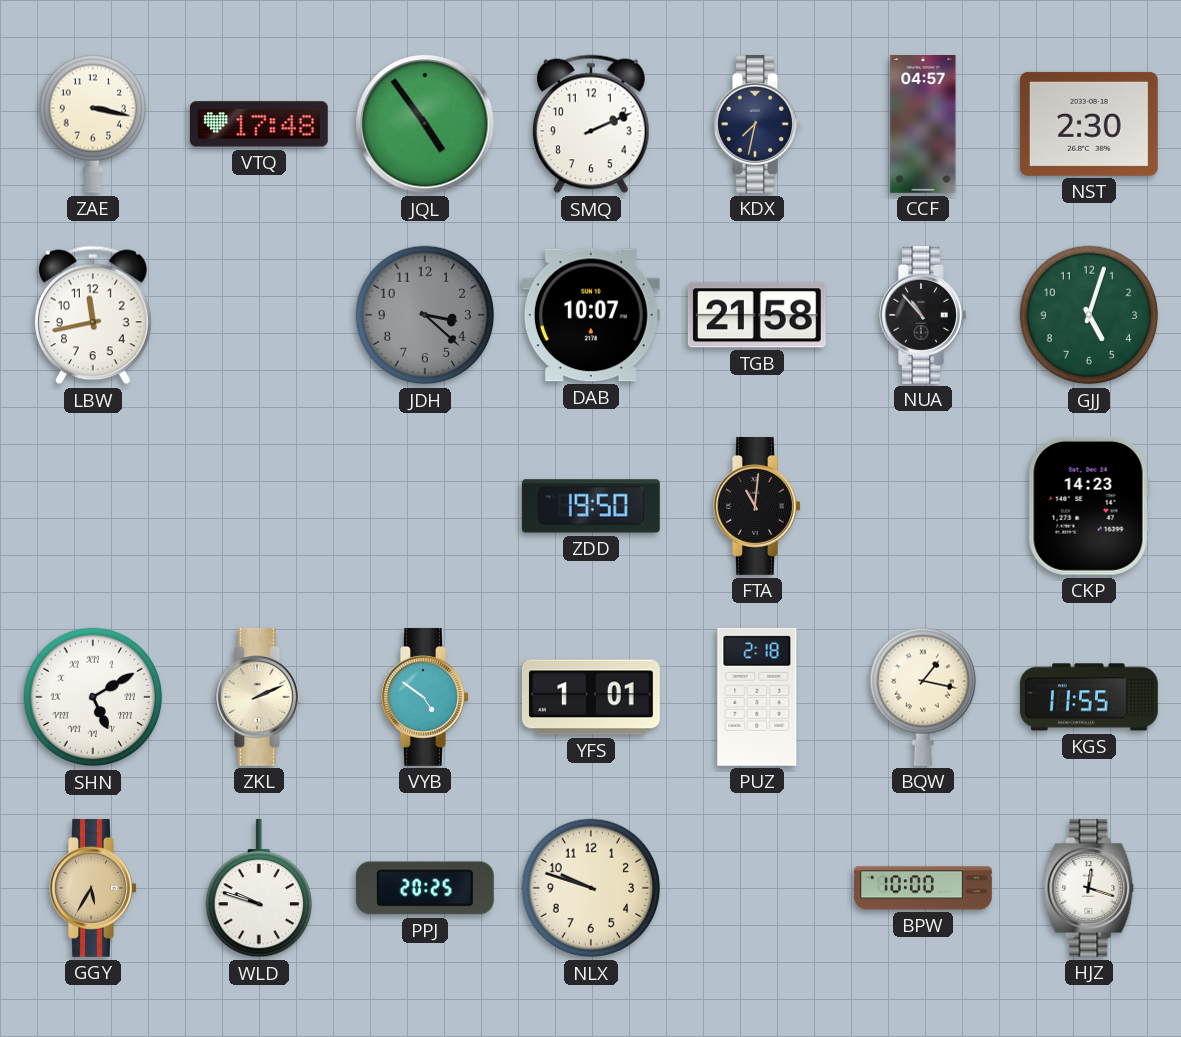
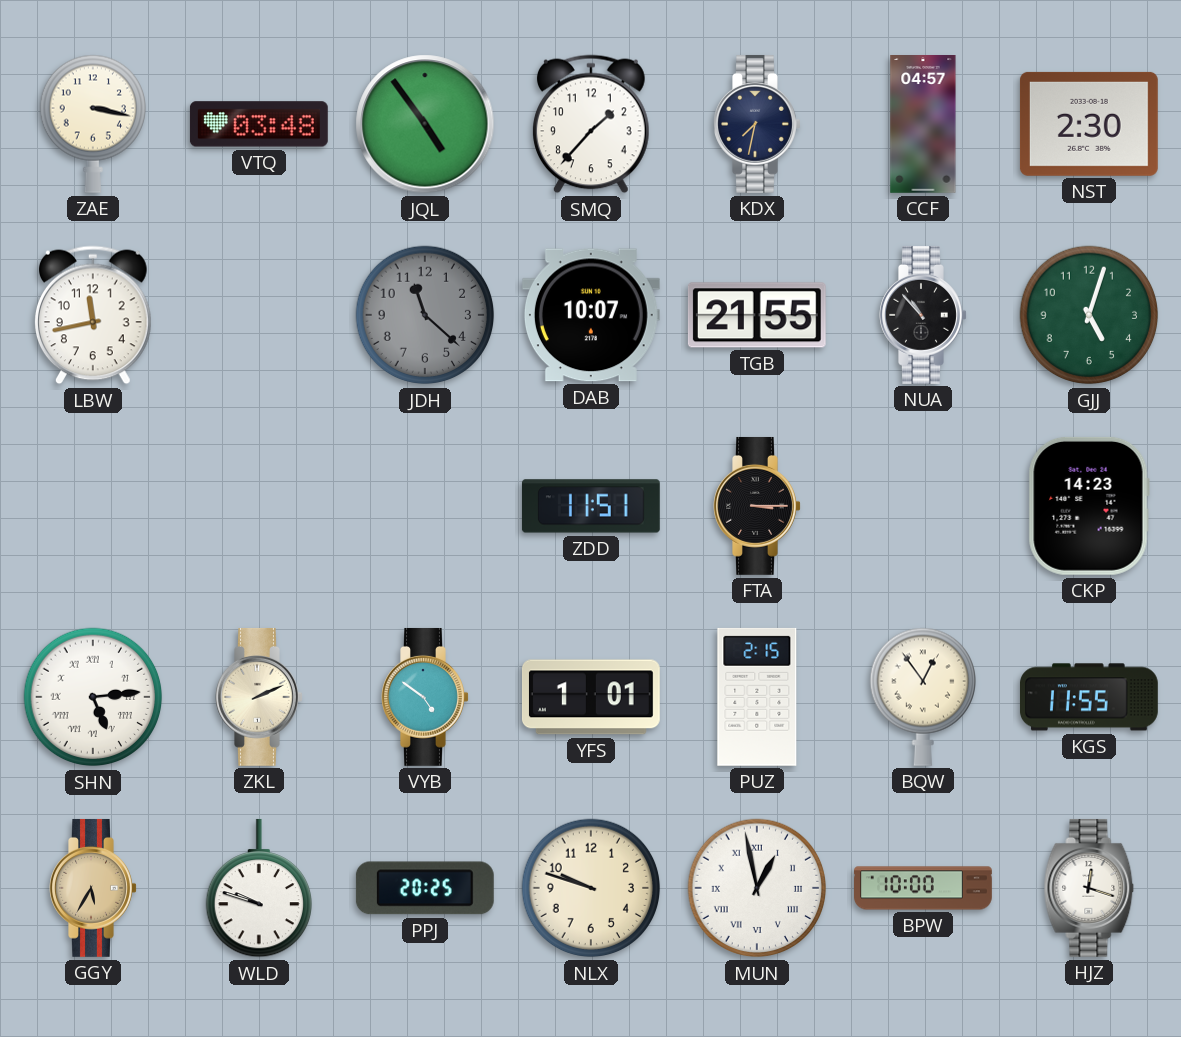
VTQ: 17:48 -> 03:48 (259, 124)
SMQ: 2:11 -> 1:37 (592, 124)
JDH: 3:22 -> 11:22 (425, 315)
TGB: 21:58 -> 21:55 (757, 315)
ZDD: 19:50 -> 11:51 (591, 506)
FTA: 11:01 -> 3:15 (757, 506)
SHN: 5:10 -> 5:14 (93, 697)
PUZ: 2:18 -> 2:15 (757, 697)
BQW: 1:17 -> 12:54 (922, 697)
MUN: none -> 12:58 (757, 888)
